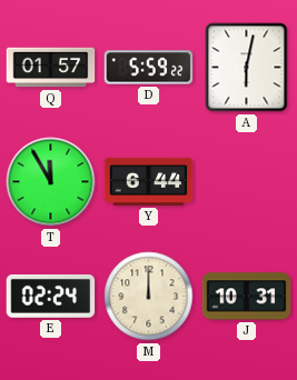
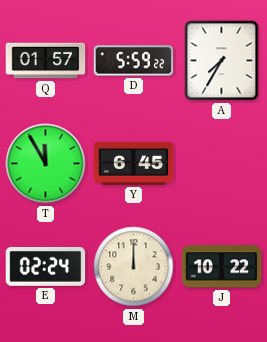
A: 6:02 -> 7:35 (222, 61)
Y: 6:44 -> 6:45 (134, 163)
J: 10:31 -> 10:22 (222, 267)
